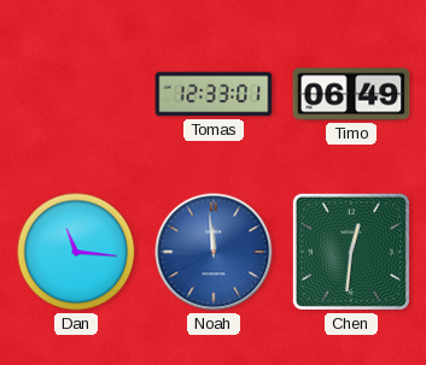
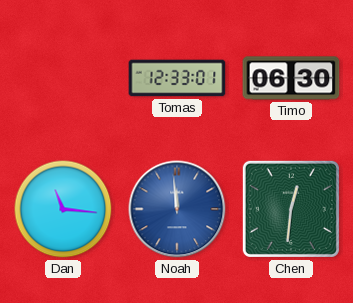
Timo: 06:49 -> 06:30 (291, 78)
